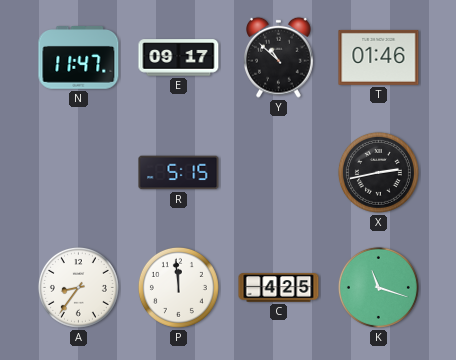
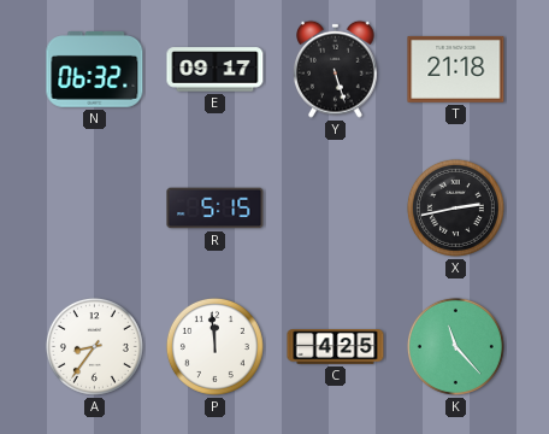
N: 11:47 -> 06:32 (95, 70)
Y: 10:52 -> 5:27 (336, 69)
T: 01:46 -> 21:18 (456, 69)
K: 11:18 -> 11:23 (455, 346)
